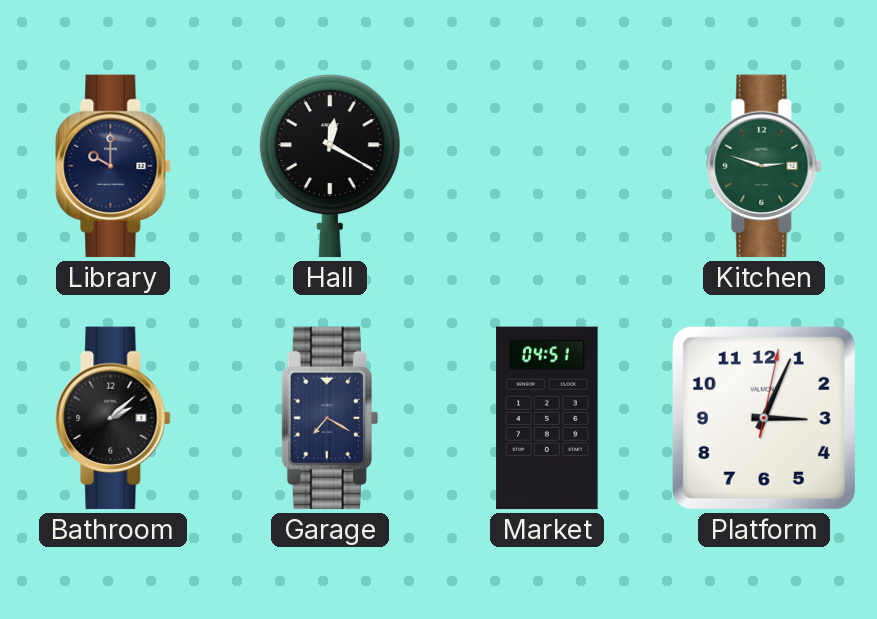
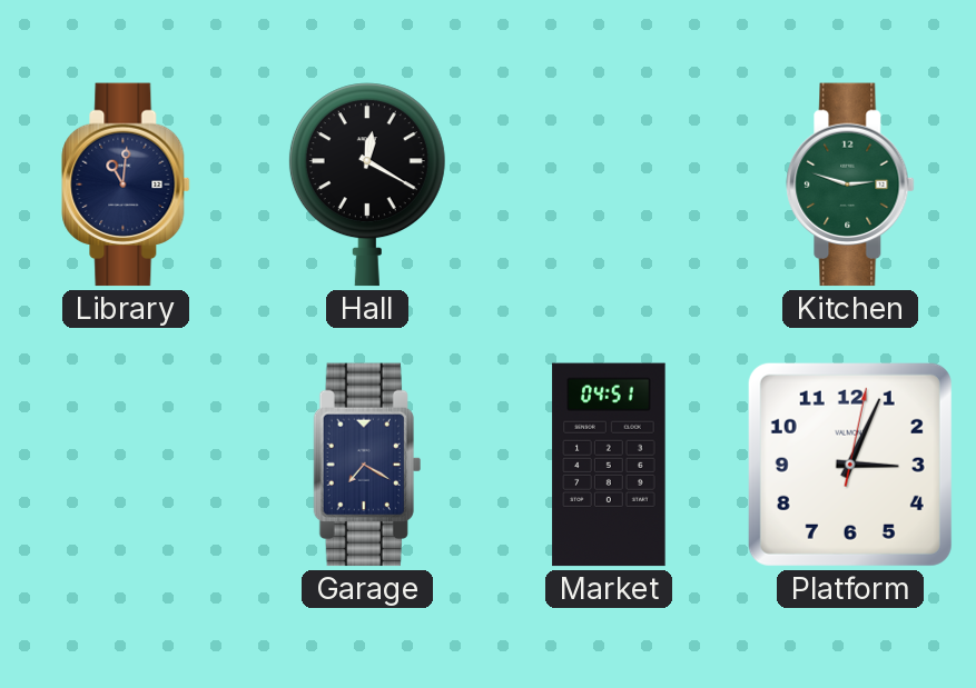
Library: 10:00 -> 11:01 (126, 185)
Bathroom: 2:08 -> none (113, 418)
